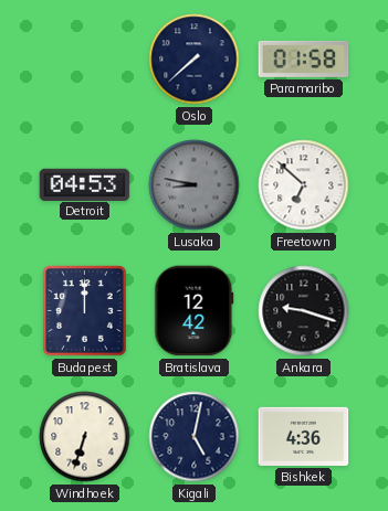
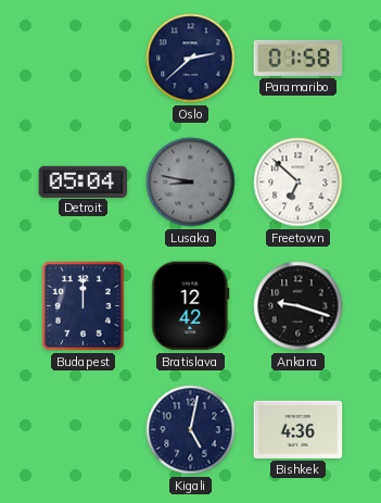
Oslo: 7:38 -> 2:38 (191, 59)
Detroit: 04:53 -> 05:04 (84, 181)
Windhoek: 6:33 -> none (85, 437)
